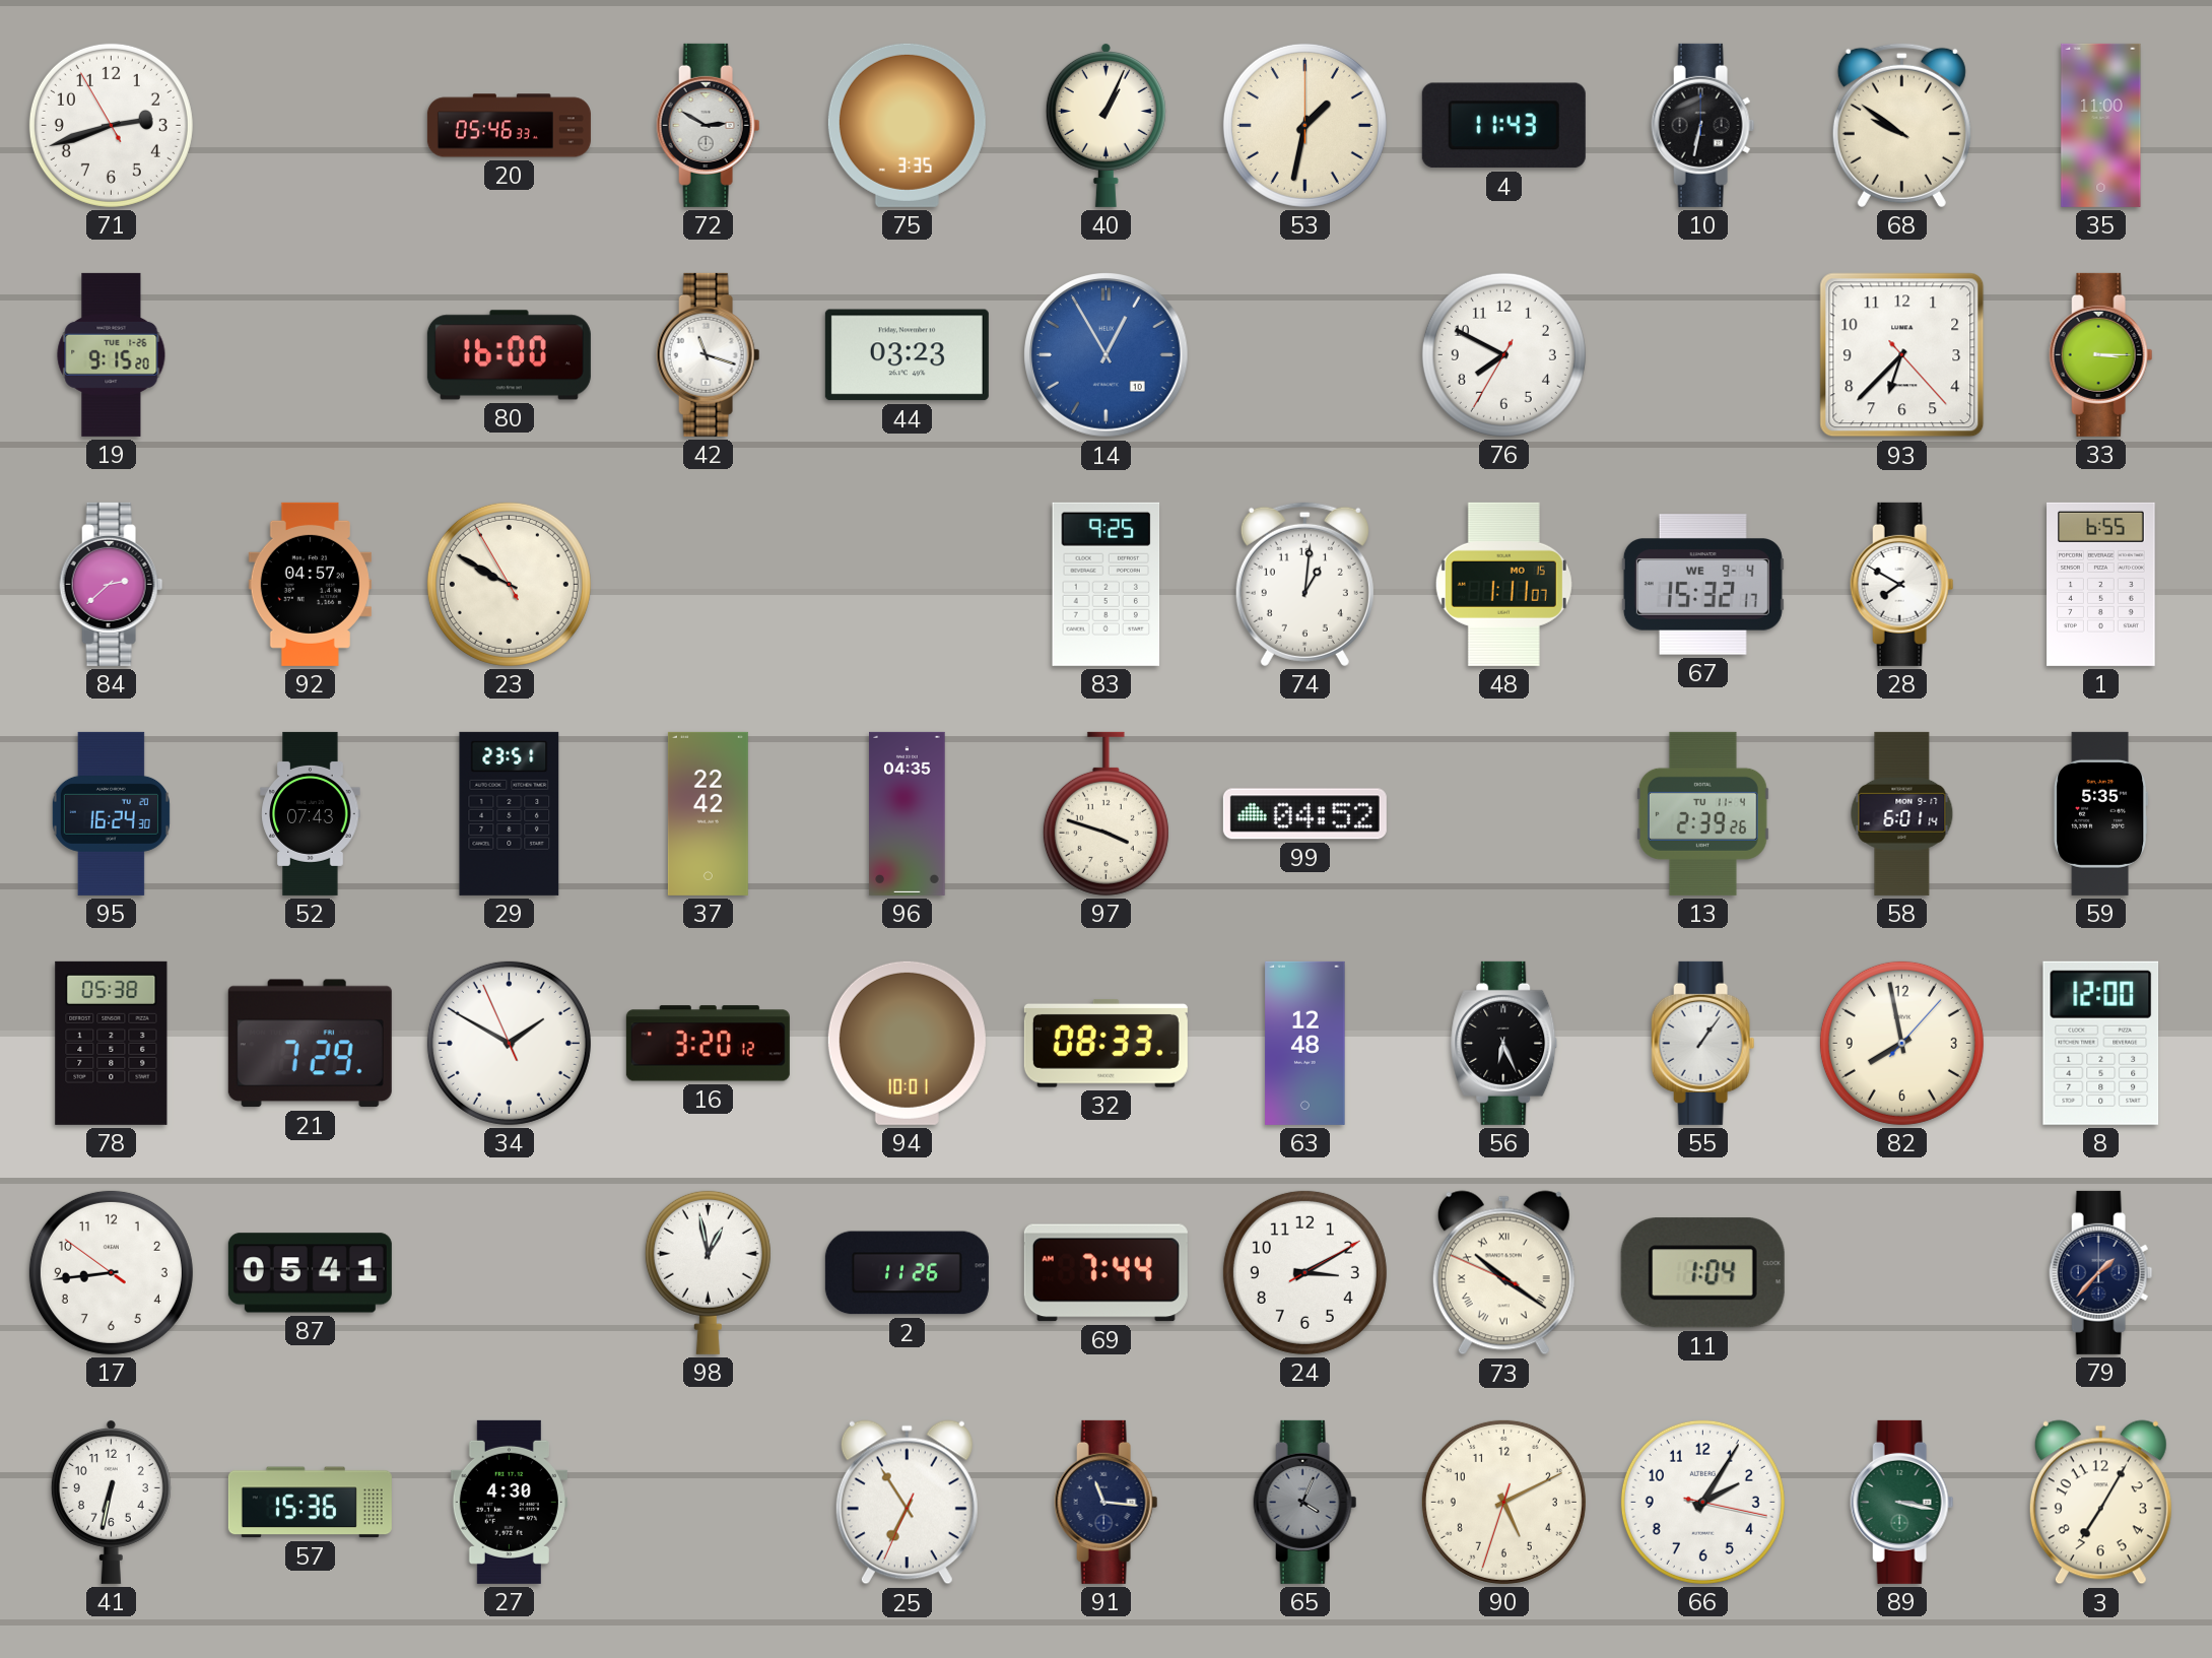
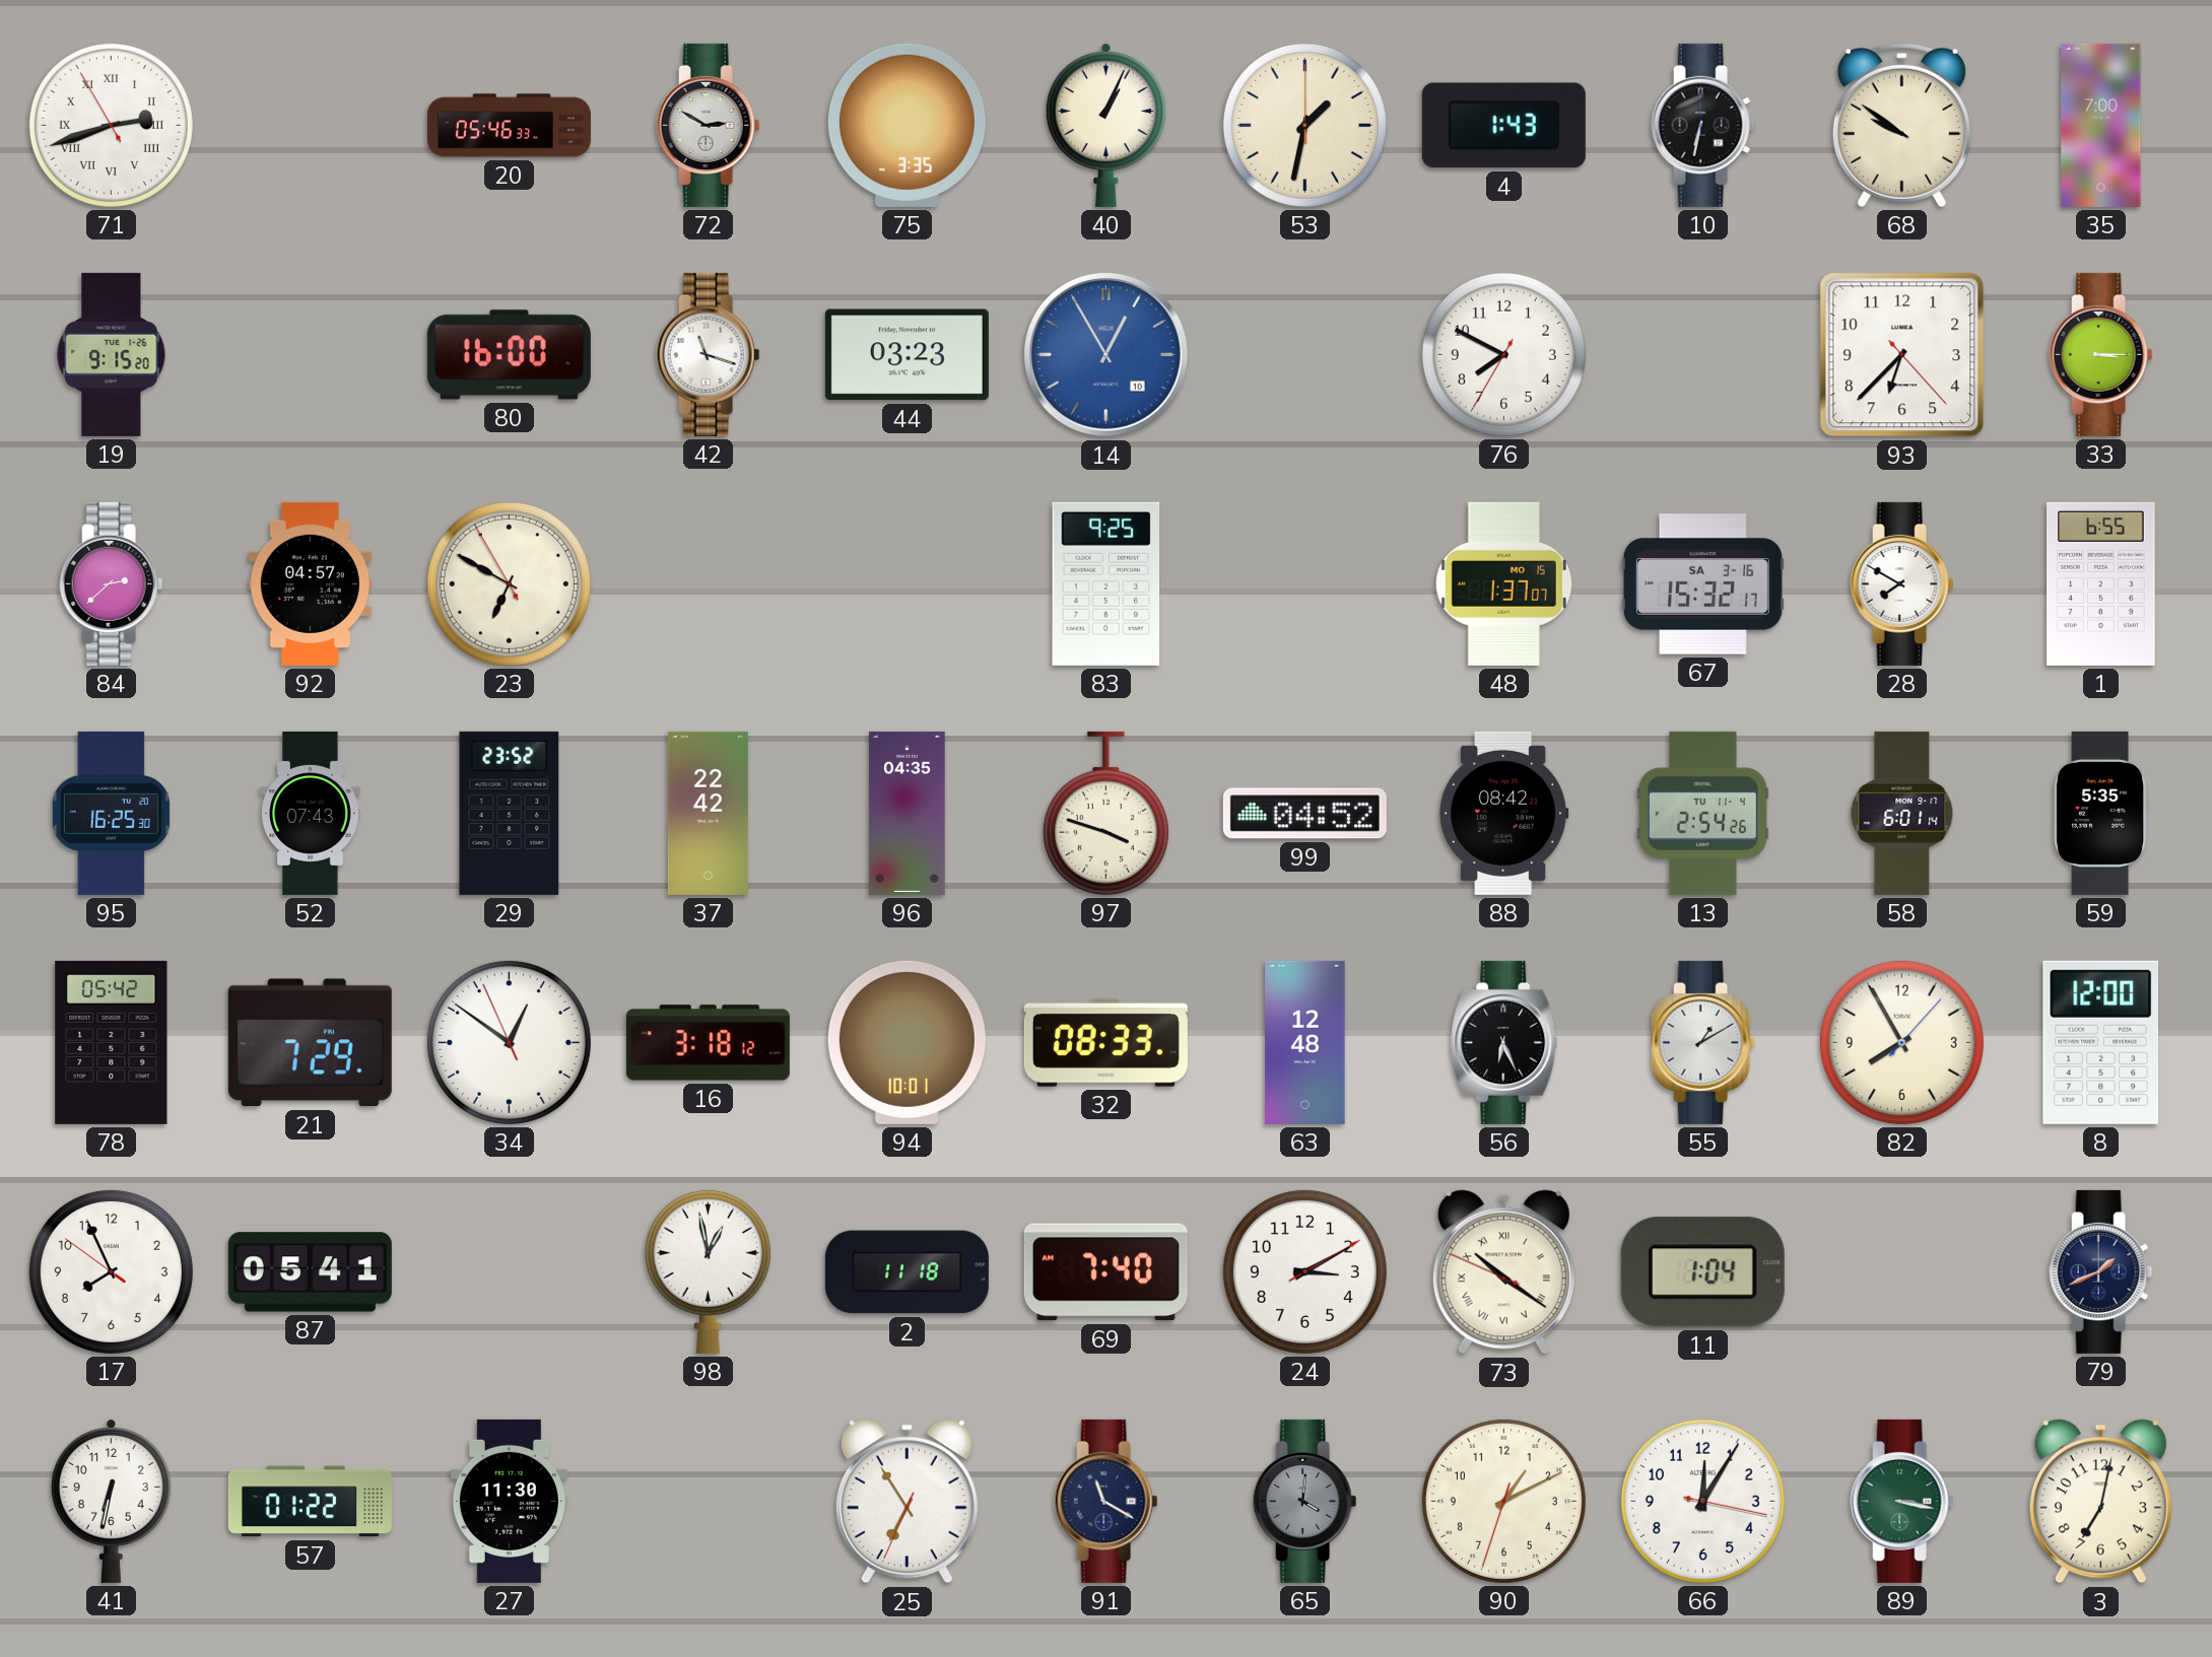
71 numerals: Arabic -> Roman (111, 125)
4: 11:43 -> 1:43 (1503, 126)
35: 11:00 -> 7:00 (2101, 125)
23: 9:49 -> 6:49 (509, 583)
74: 1:01 -> none (1304, 584)
48: 1:11 -> 1:37 (1503, 583)
67 date: WE 9-4 -> SA 3-16 (1702, 584)
95: 16:24 -> 16:25 (111, 813)
29: 23:51 -> 23:52 (510, 813)
88: none -> 08:42 (1503, 813)
13: 2:39 -> 2:54 (1702, 813)
78: 05:38 -> 05:42 (112, 1042)
34: 1:49 -> 12:50 (509, 1042)
16: 3:20 -> 3:18 (708, 1043)
55: 1:06 -> 1:10 (1703, 1042)
82: 7:58 -> 7:55 (1901, 1042)
17: 8:43 -> 7:55 (111, 1271)
2: 11:26 -> 11:18 (907, 1272)
69: 7:44 -> 7:40 (1105, 1272)
79: 1:37 -> 1:41 (2101, 1271)
57: 15:36 -> 01:22 (310, 1502)
27: 4:30 -> 11:30 (509, 1501)
91: 11:16 -> 11:20 (1107, 1501)
65: 4:04 -> 4:01 (1305, 1501)
90: 5:10 -> 1:10 (1503, 1501)
66: 2:05 -> 12:05 (1702, 1501)
3: 7:05 -> 7:02 (2100, 1502)
